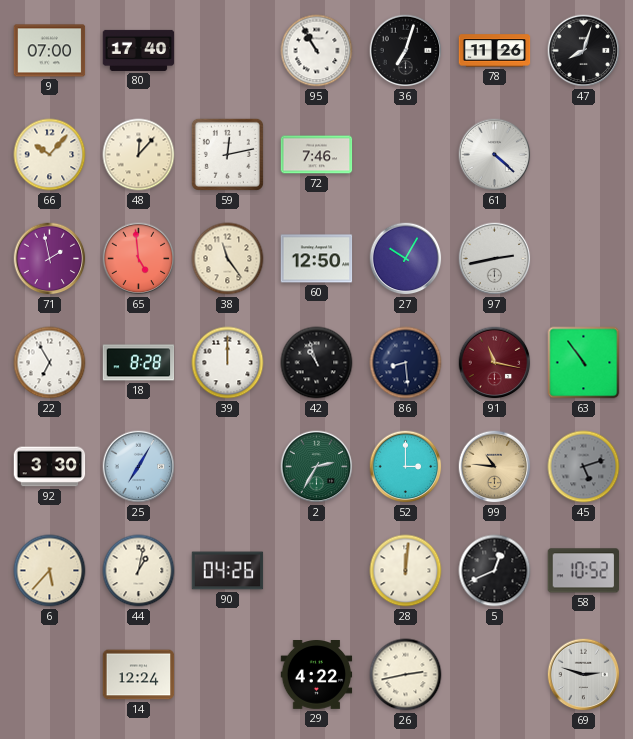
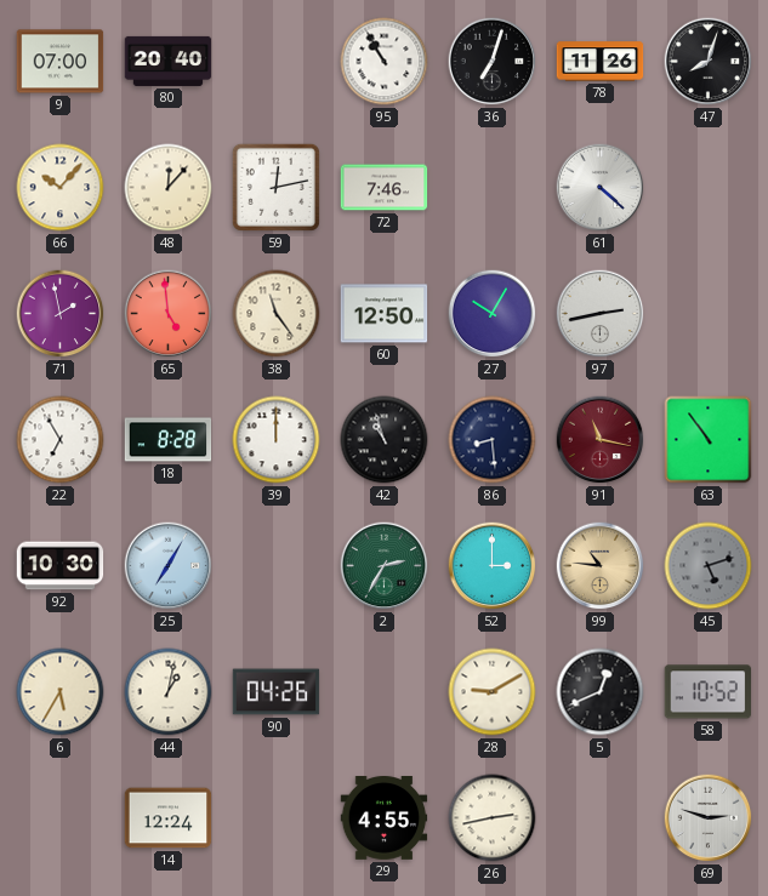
80: 17:40 -> 20:40 (169, 61)
92: 3:30 -> 10:30 (61, 566)
6: 5:37 -> 5:35 (61, 692)
28: 12:01 -> 9:10 (493, 692)
29: 4:22 -> 4:55 (385, 818)
